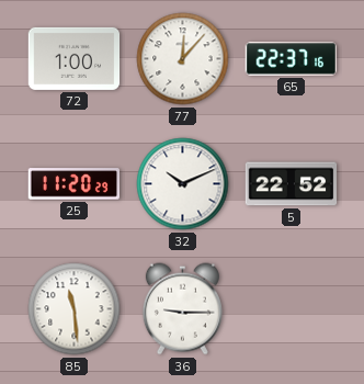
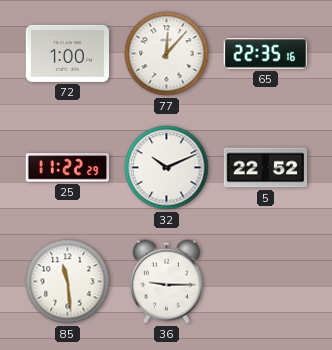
65: 22:37 -> 22:35 (265, 54)
25: 11:20 -> 11:22 (67, 168)
